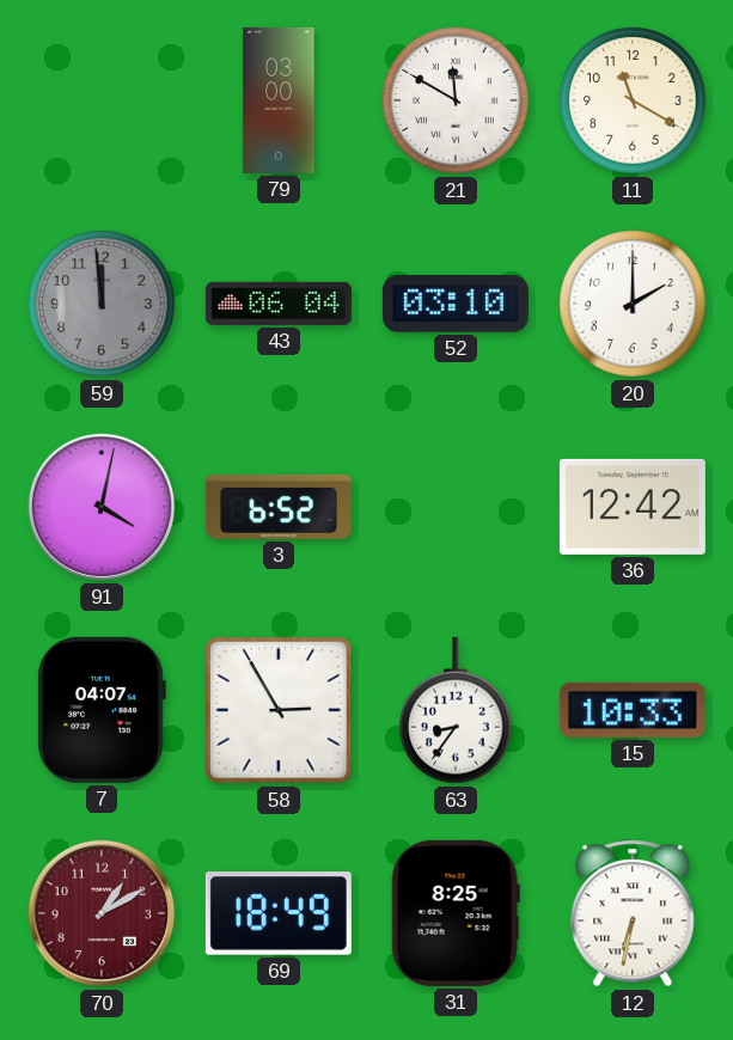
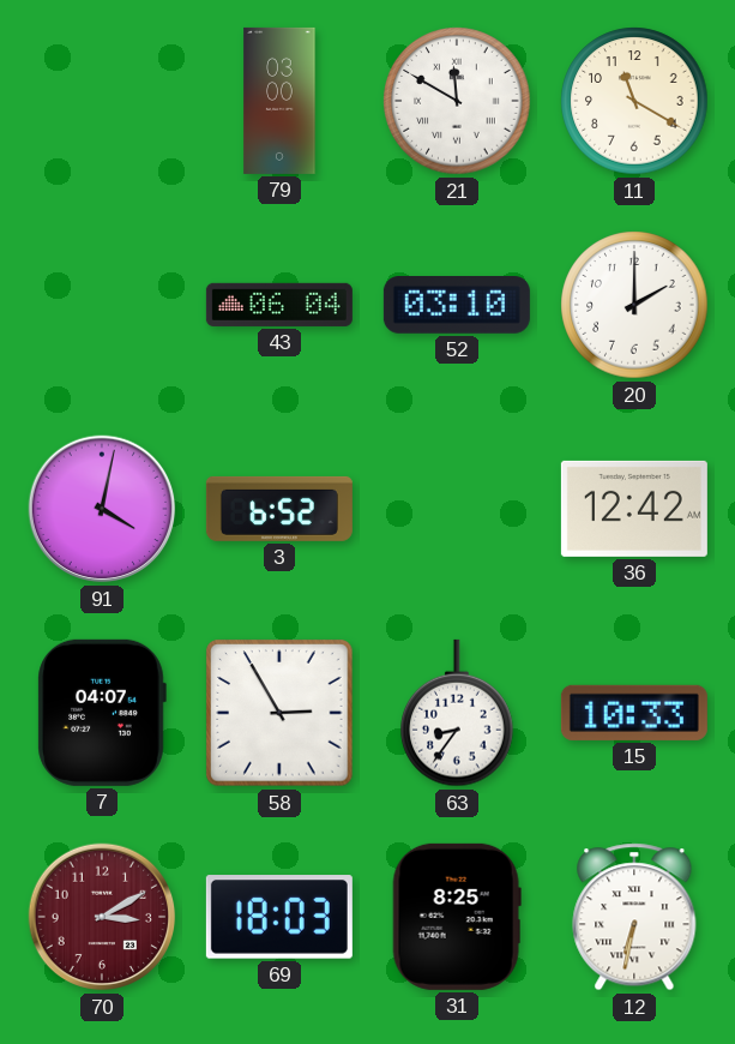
59: 11:59 -> none (102, 304)
70: 1:10 -> 3:10 (102, 917)
69: 18:49 -> 18:03 (279, 917)
